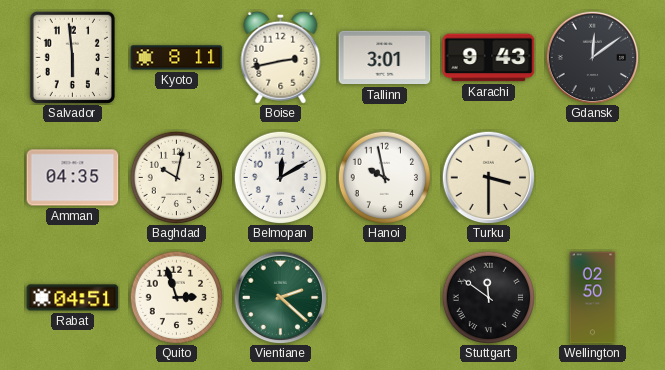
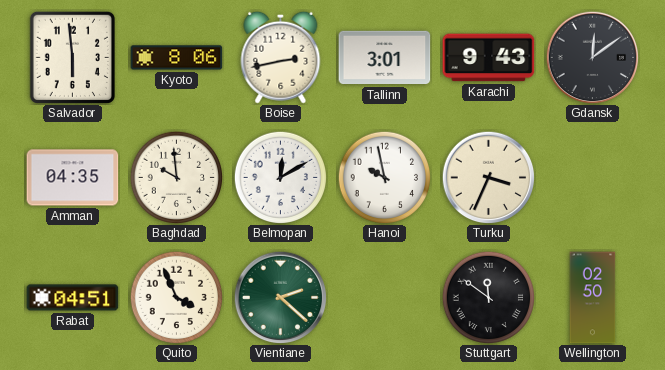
Kyoto: 8:11 -> 8:06 (177, 58)
Baghdad: 10:02 -> 9:59 (176, 177)
Turku: 3:30 -> 3:34 (488, 177)
Quito: 2:57 -> 3:56 (176, 297)
